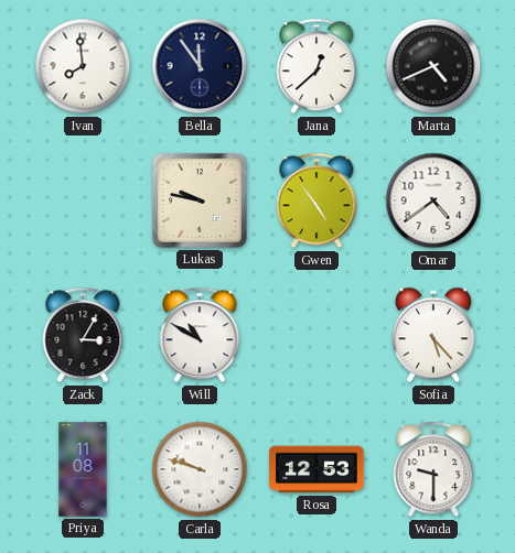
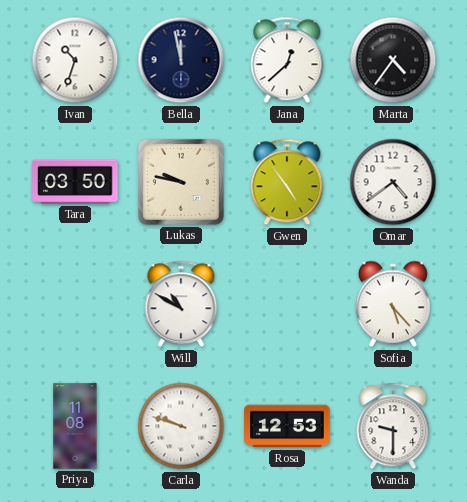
Ivan: 7:59 -> 10:33 (75, 60)
Bella: 11:54 -> 11:58 (181, 60)
Marta: 4:41 -> 4:36 (393, 60)
Tara: none -> 03:50 (75, 182)
Zack: 3:05 -> none (83, 335)
